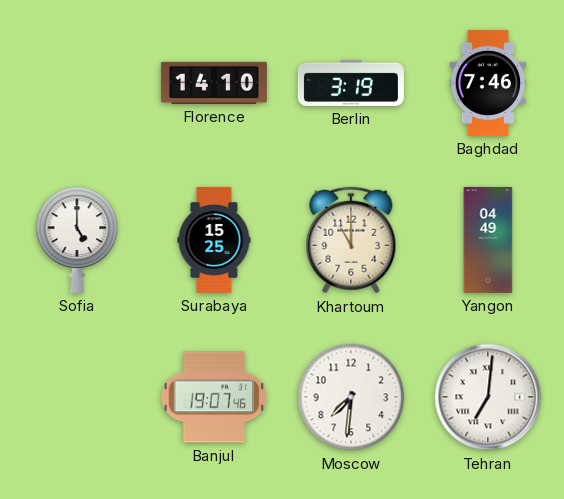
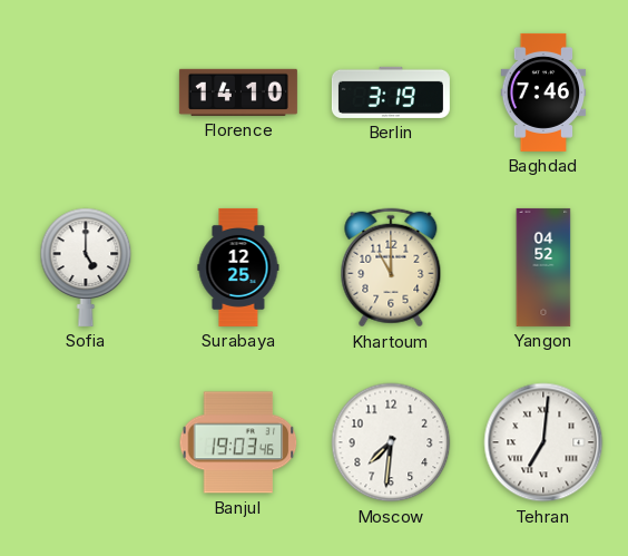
Surabaya: 15:25 -> 12:25 (238, 267)
Yangon: 04:49 -> 04:52 (543, 267)
Banjul: 19:07 -> 19:03 (238, 442)
